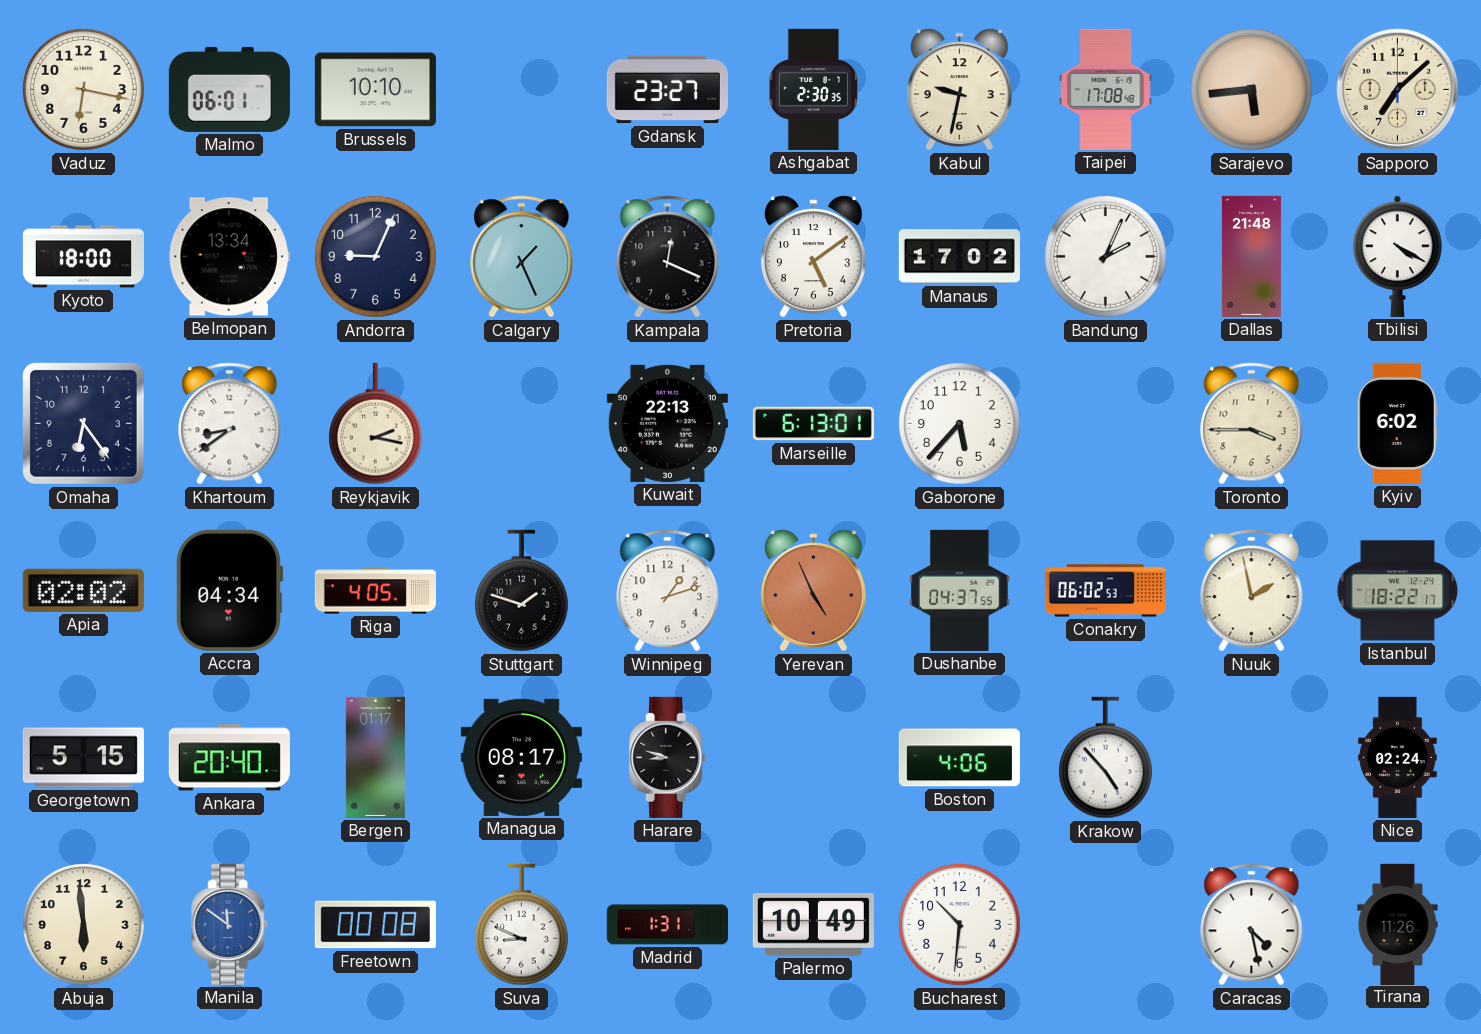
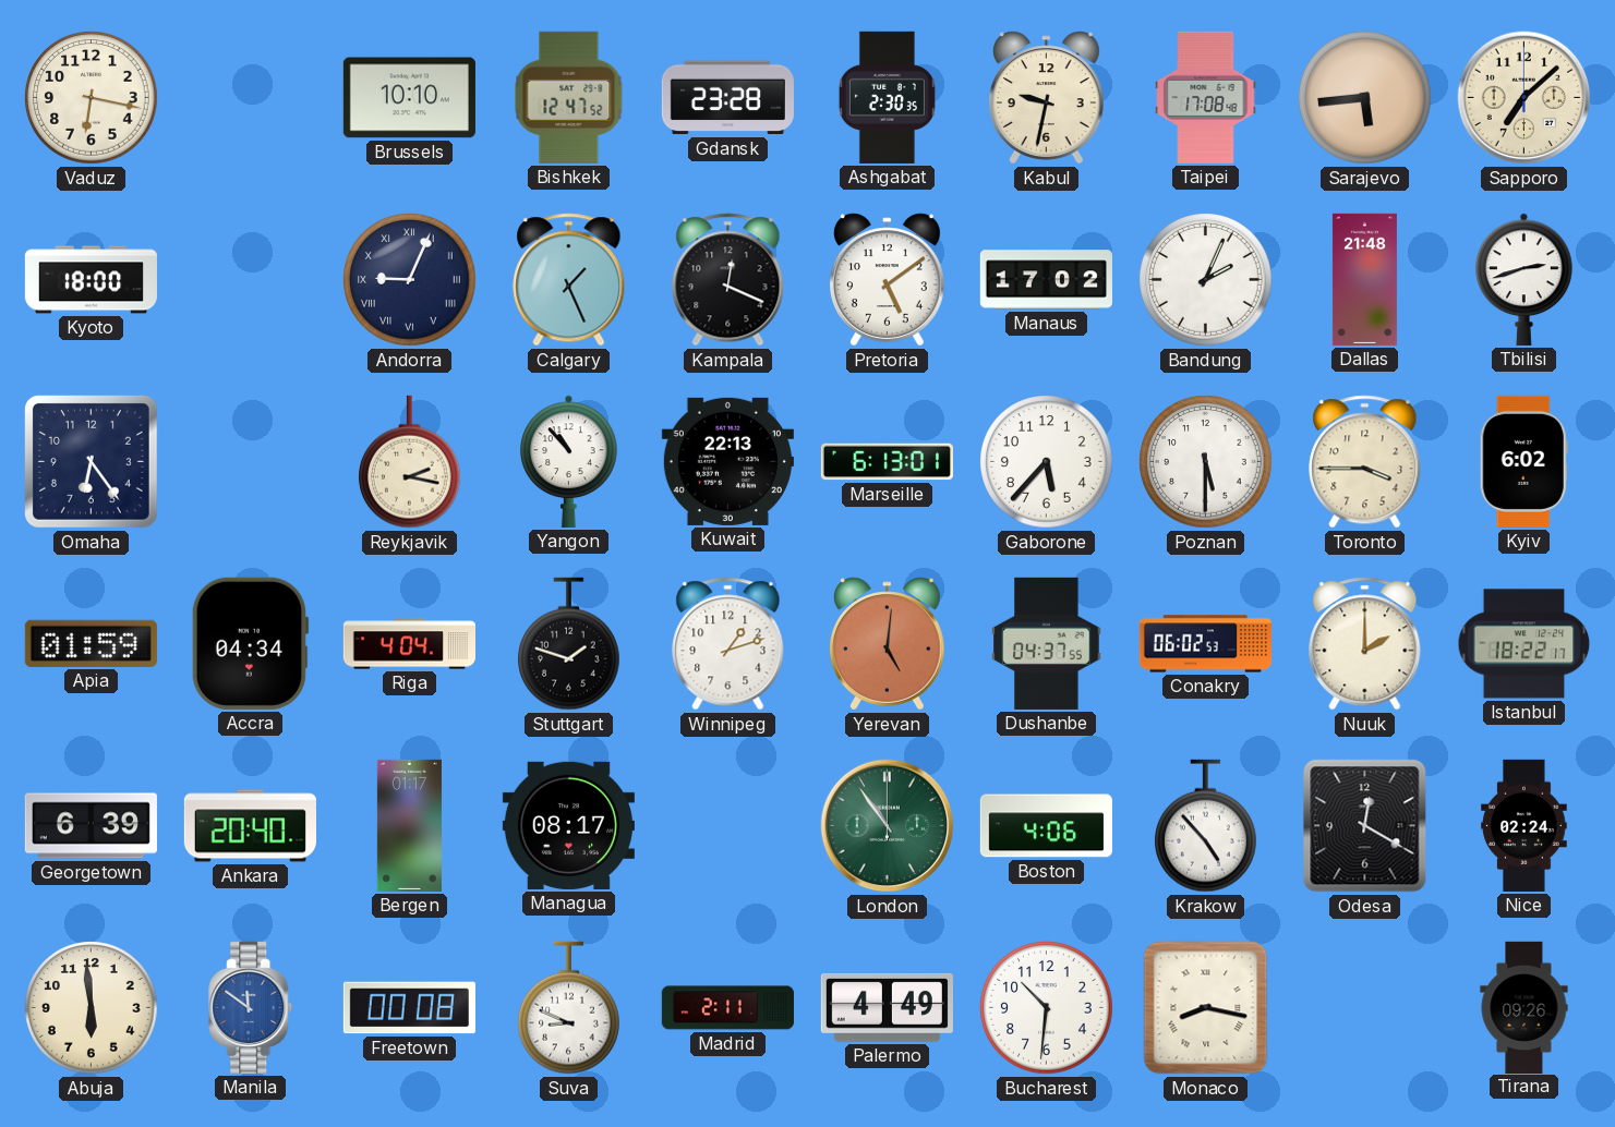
Malmo: 06:01 -> none (229, 89)
Bishkek: none -> 12:47 (569, 97)
Gdansk: 23:27 -> 23:28 (727, 98)
Belmopan: 13:34 -> none (229, 257)
Andorra numerals: Arabic -> Roman (410, 280)
Tbilisi: 4:20 -> 2:42 (1524, 279)
Khartoum: 8:39 -> none (230, 424)
Yangon: none -> 10:53 (569, 461)
Poznan: none -> 5:30 (1206, 462)
Apia: 02:02 -> 01:59 (91, 643)
Riga: 4:05 -> 4:04 (409, 644)
Yerevan: 4:56 -> 5:01 (887, 644)
Nuuk: 1:58 -> 2:00 (1365, 644)
Georgetown: 5:15 -> 6:39 (91, 826)
Harare: 8:48 -> none (668, 757)
London: none -> 10:54 (888, 826)
Odesa: none -> 12:20 (1365, 826)
Madrid: 1:31 -> 2:11 (727, 1008)
Palermo: 10:49 -> 4:49 (887, 1007)
Monaco: none -> 8:17 (1206, 1008)
Caracas: 4:28 -> none (1252, 925)
Tirana: 11:26 -> 09:26 (1524, 1007)
